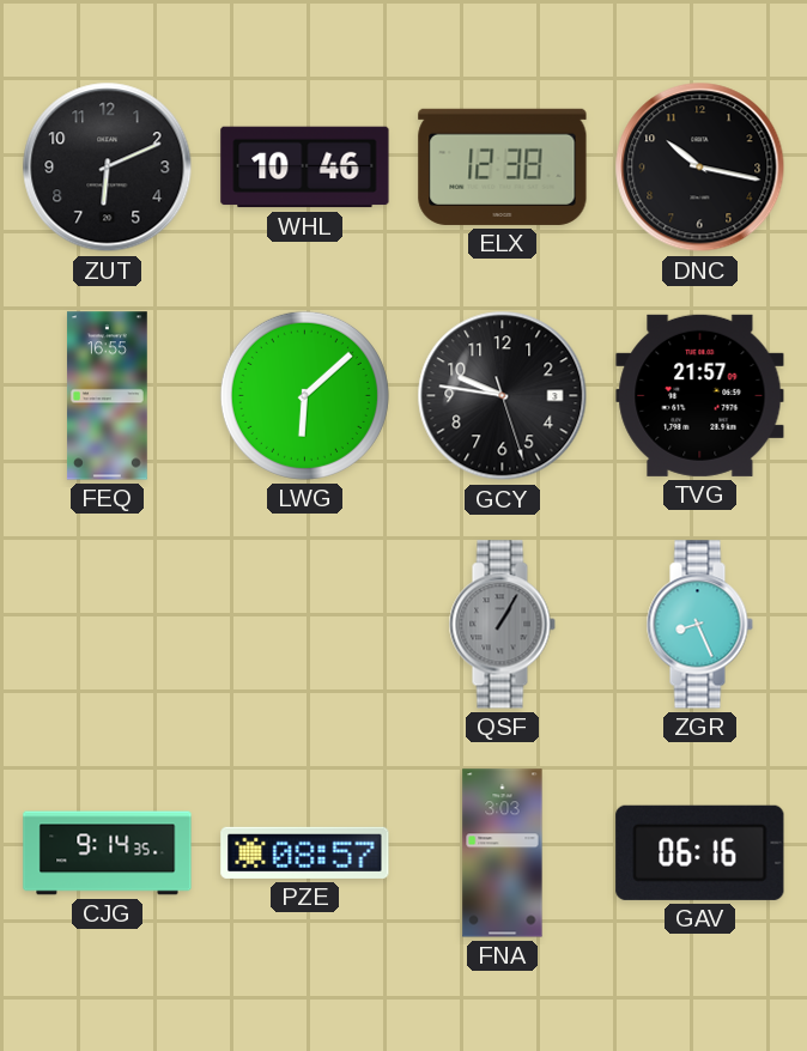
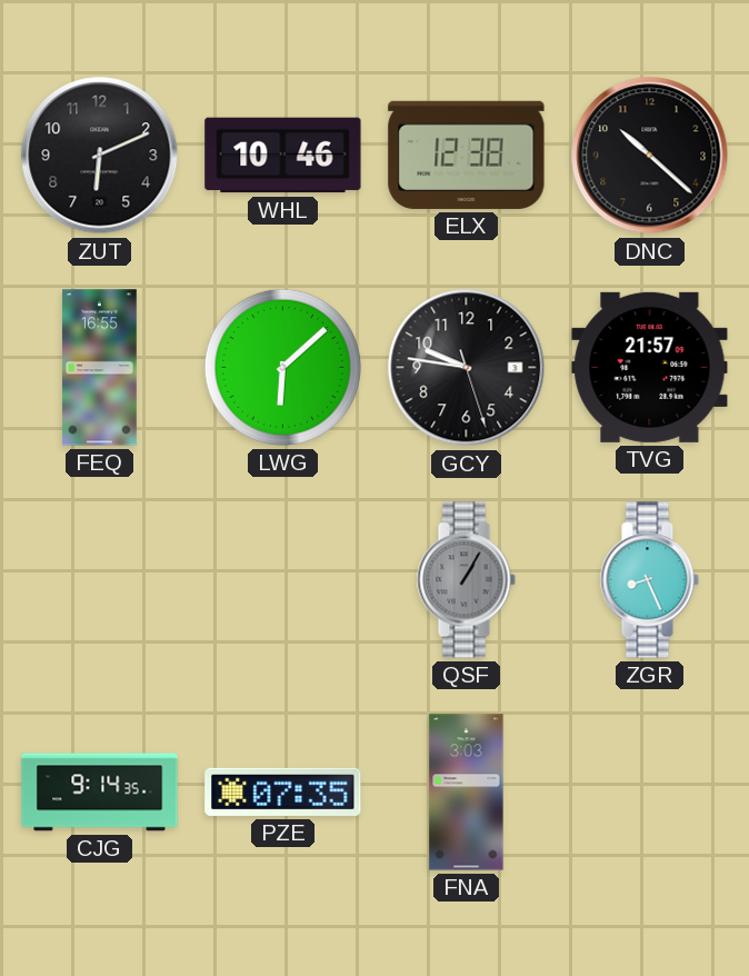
DNC: 10:17 -> 10:22 (650, 156)
PZE: 08:57 -> 07:35 (283, 791)
GAV: 06:16 -> none (700, 852)
